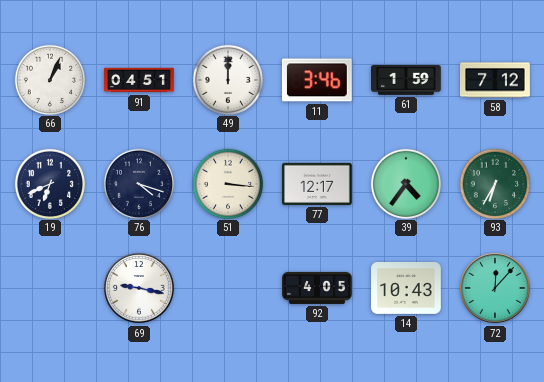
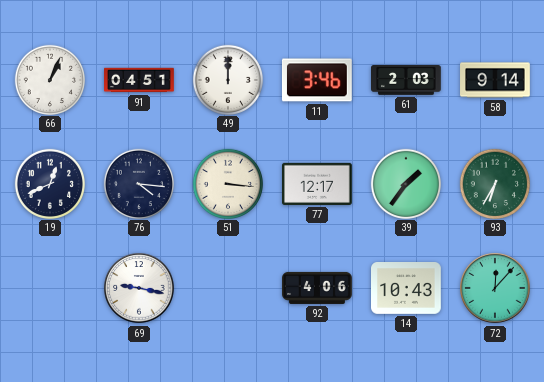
61: 1:59 -> 2:03 (407, 81)
58: 7:12 -> 9:14 (495, 80)
19: 6:41 -> 12:41 (49, 183)
76: 4:18 -> 4:16 (138, 183)
39: 4:36 -> 1:36 (405, 183)
92: 4:05 -> 4:06 (317, 288)
